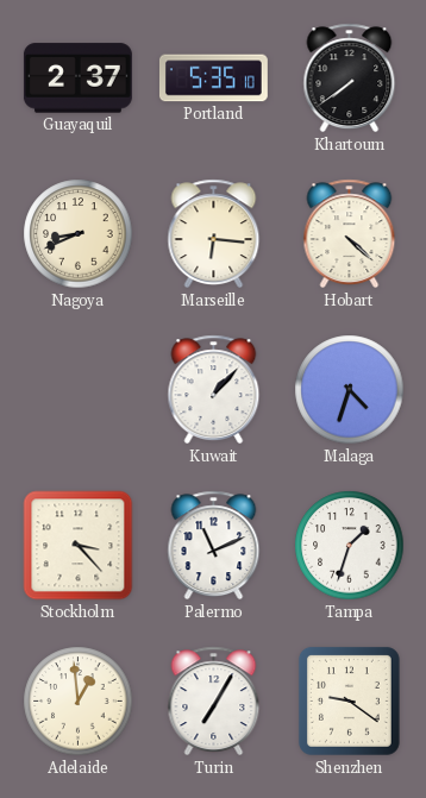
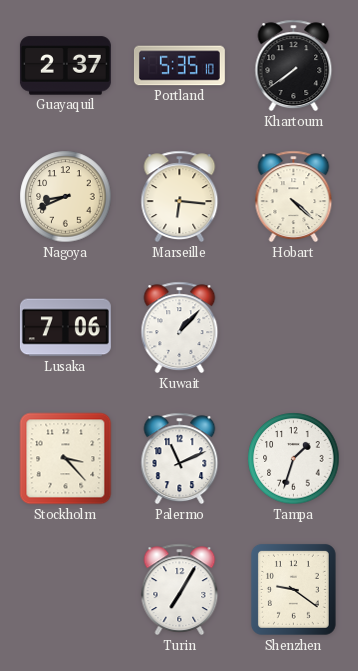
Lusaka: none -> 7:06 (65, 328)
Malaga: 4:33 -> none (350, 390)
Adelaide: 12:59 -> none (79, 702)
